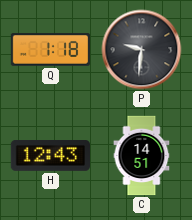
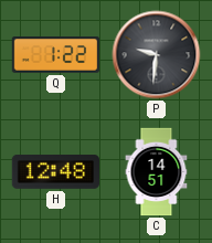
Q: 1:18 -> 1:22 (56, 55)
H: 12:43 -> 12:48 (55, 172)
